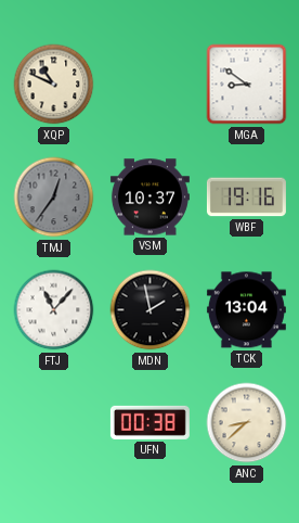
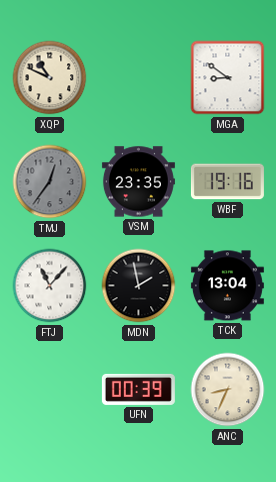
VSM: 10:37 -> 23:35 (138, 182)
UFN: 00:38 -> 00:39 (138, 389)
ANC: 8:38 -> 8:34 (228, 390)
